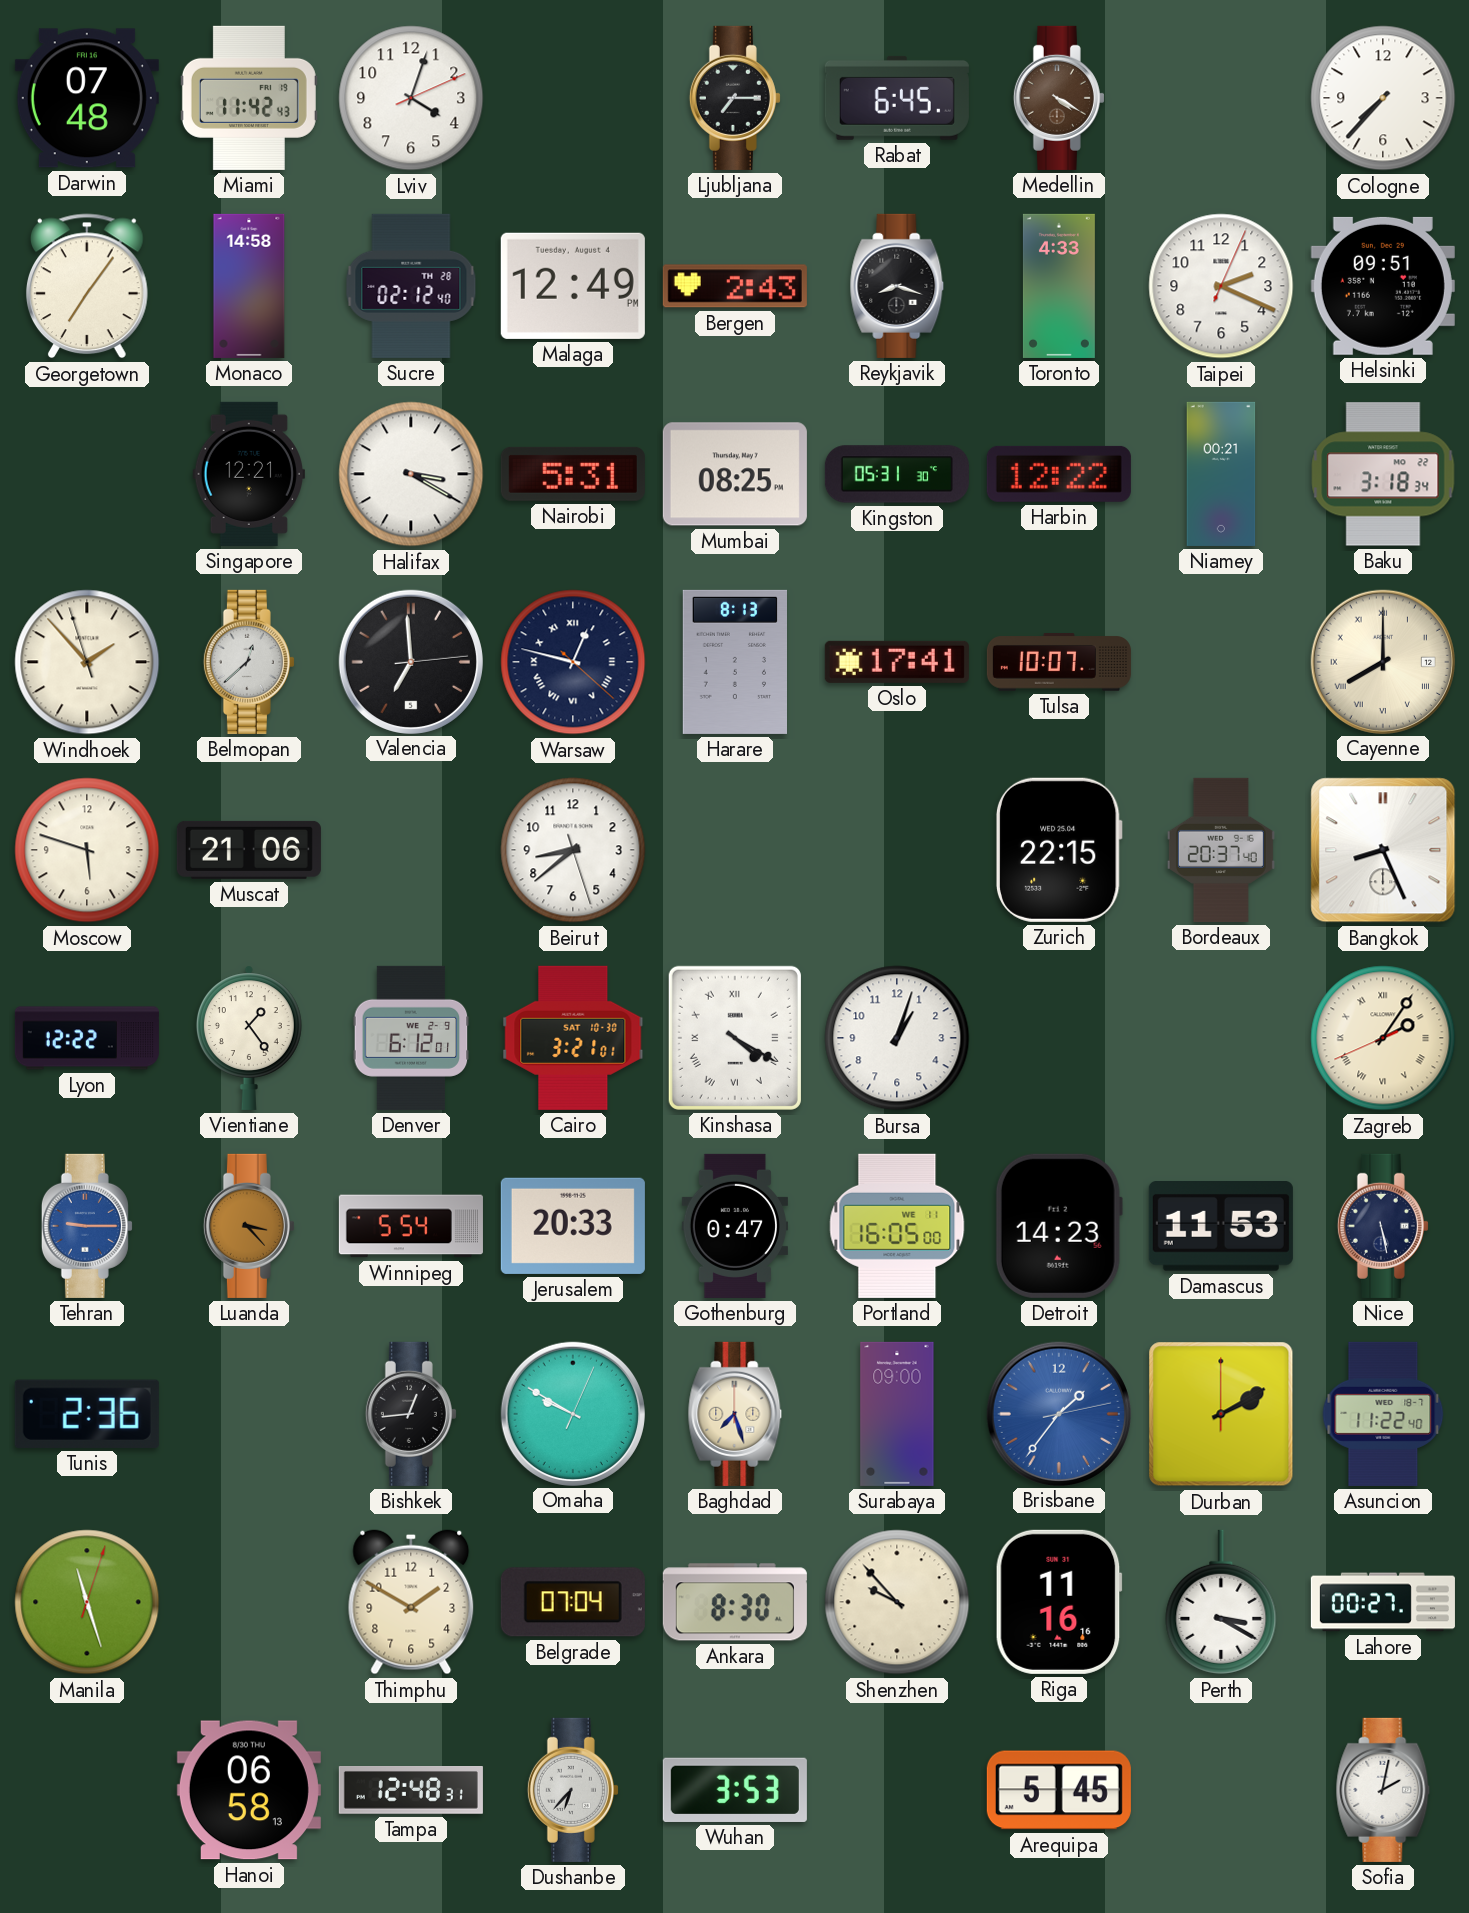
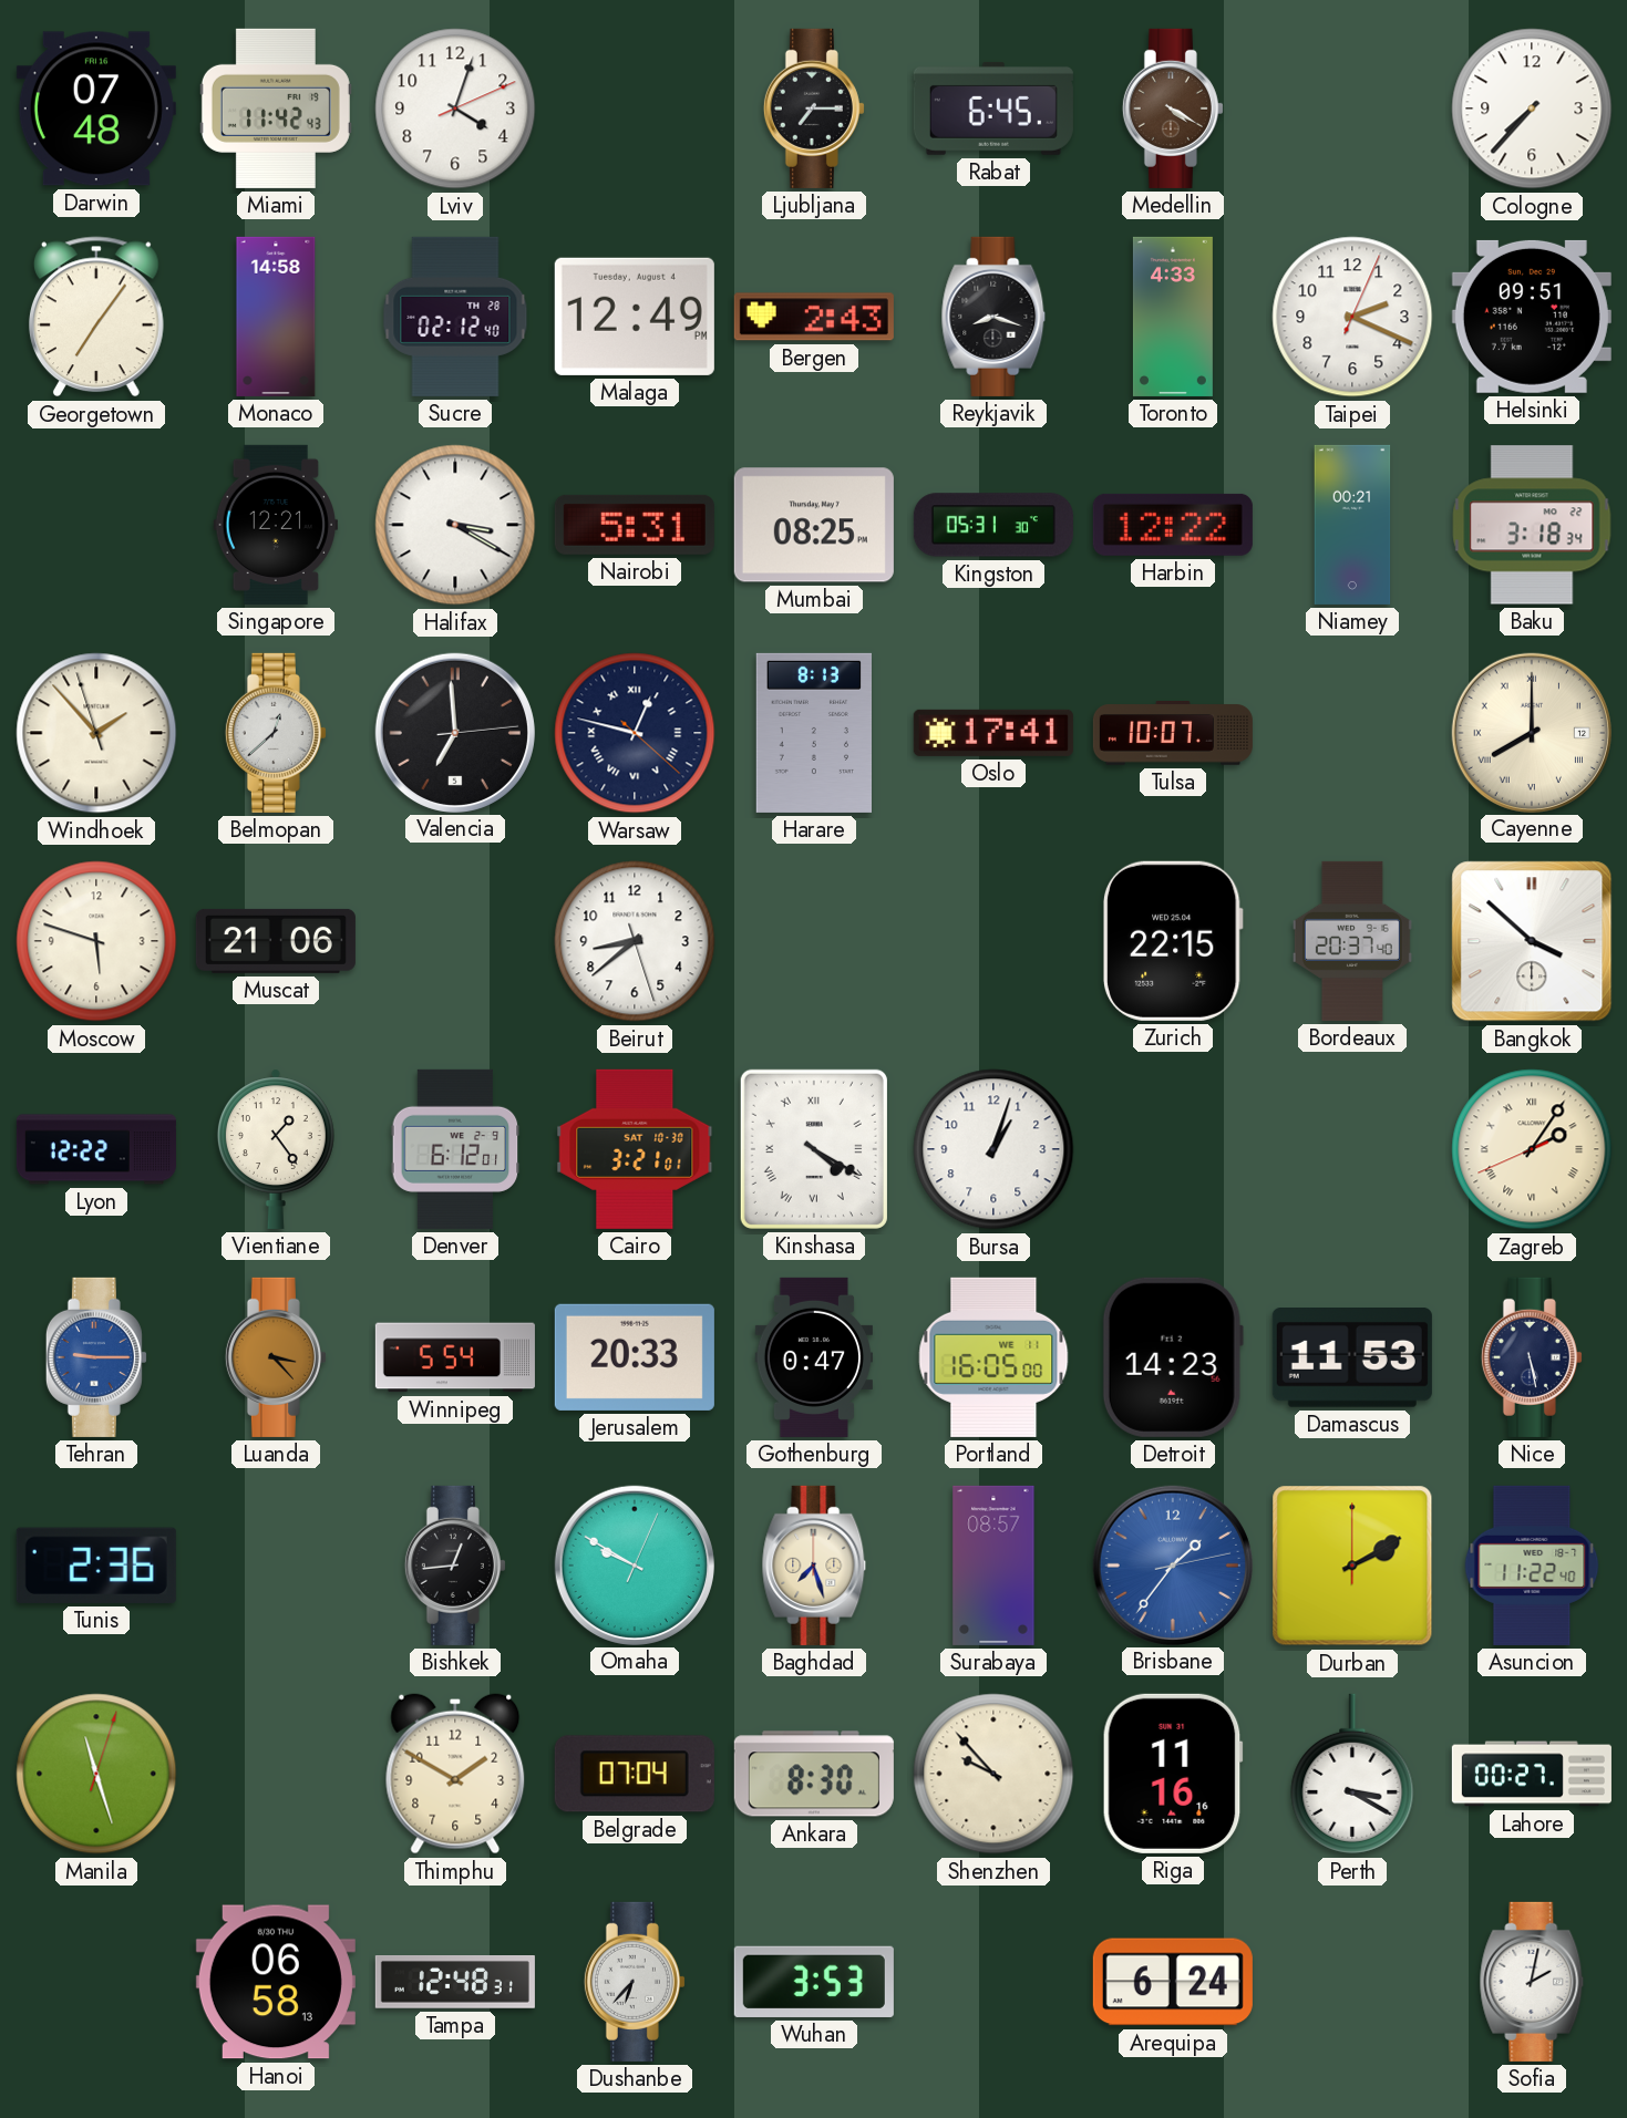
Bangkok: 8:26 -> 3:52 (1532, 941)
Surabaya: 09:00 -> 08:57 (993, 1566)
Arequipa: 5:45 -> 6:24 (1173, 1982)
